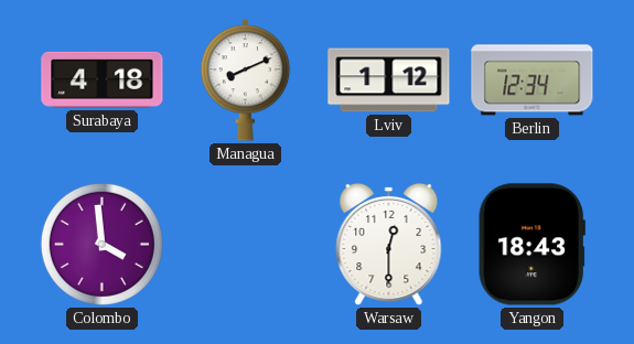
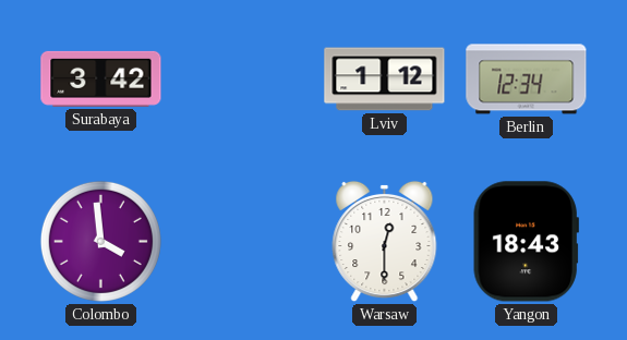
Surabaya: 4:18 -> 3:42 (101, 78)
Managua: 8:11 -> none (246, 80)
